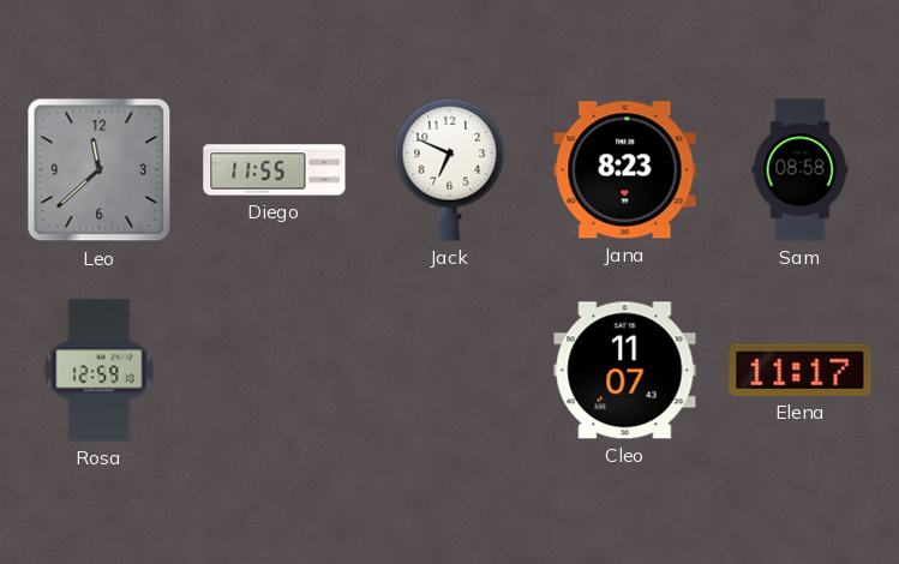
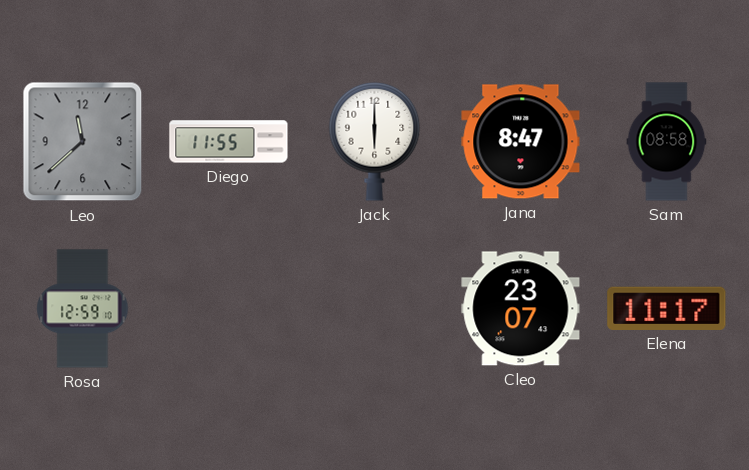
Jack: 6:49 -> 6:00 (375, 141)
Jana: 8:23 -> 8:47 (521, 142)
Cleo: 11:07 -> 23:07 (521, 309)
